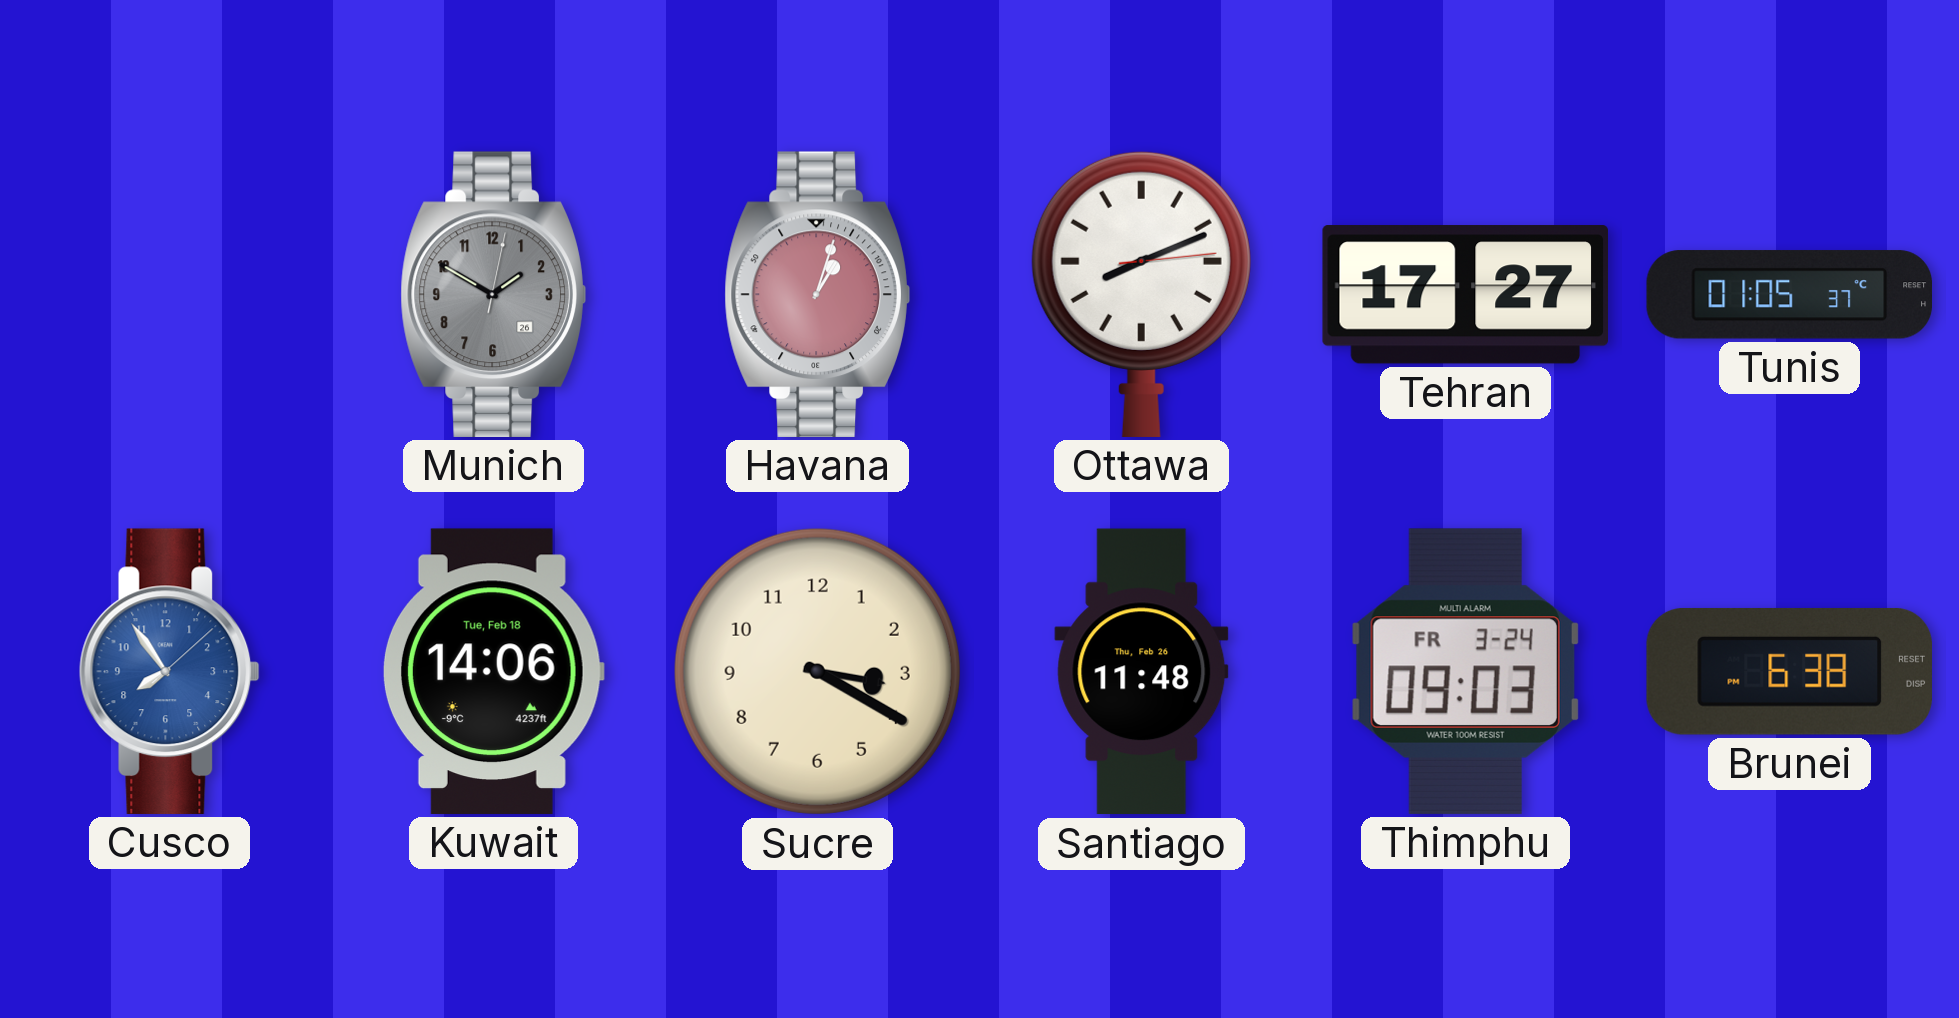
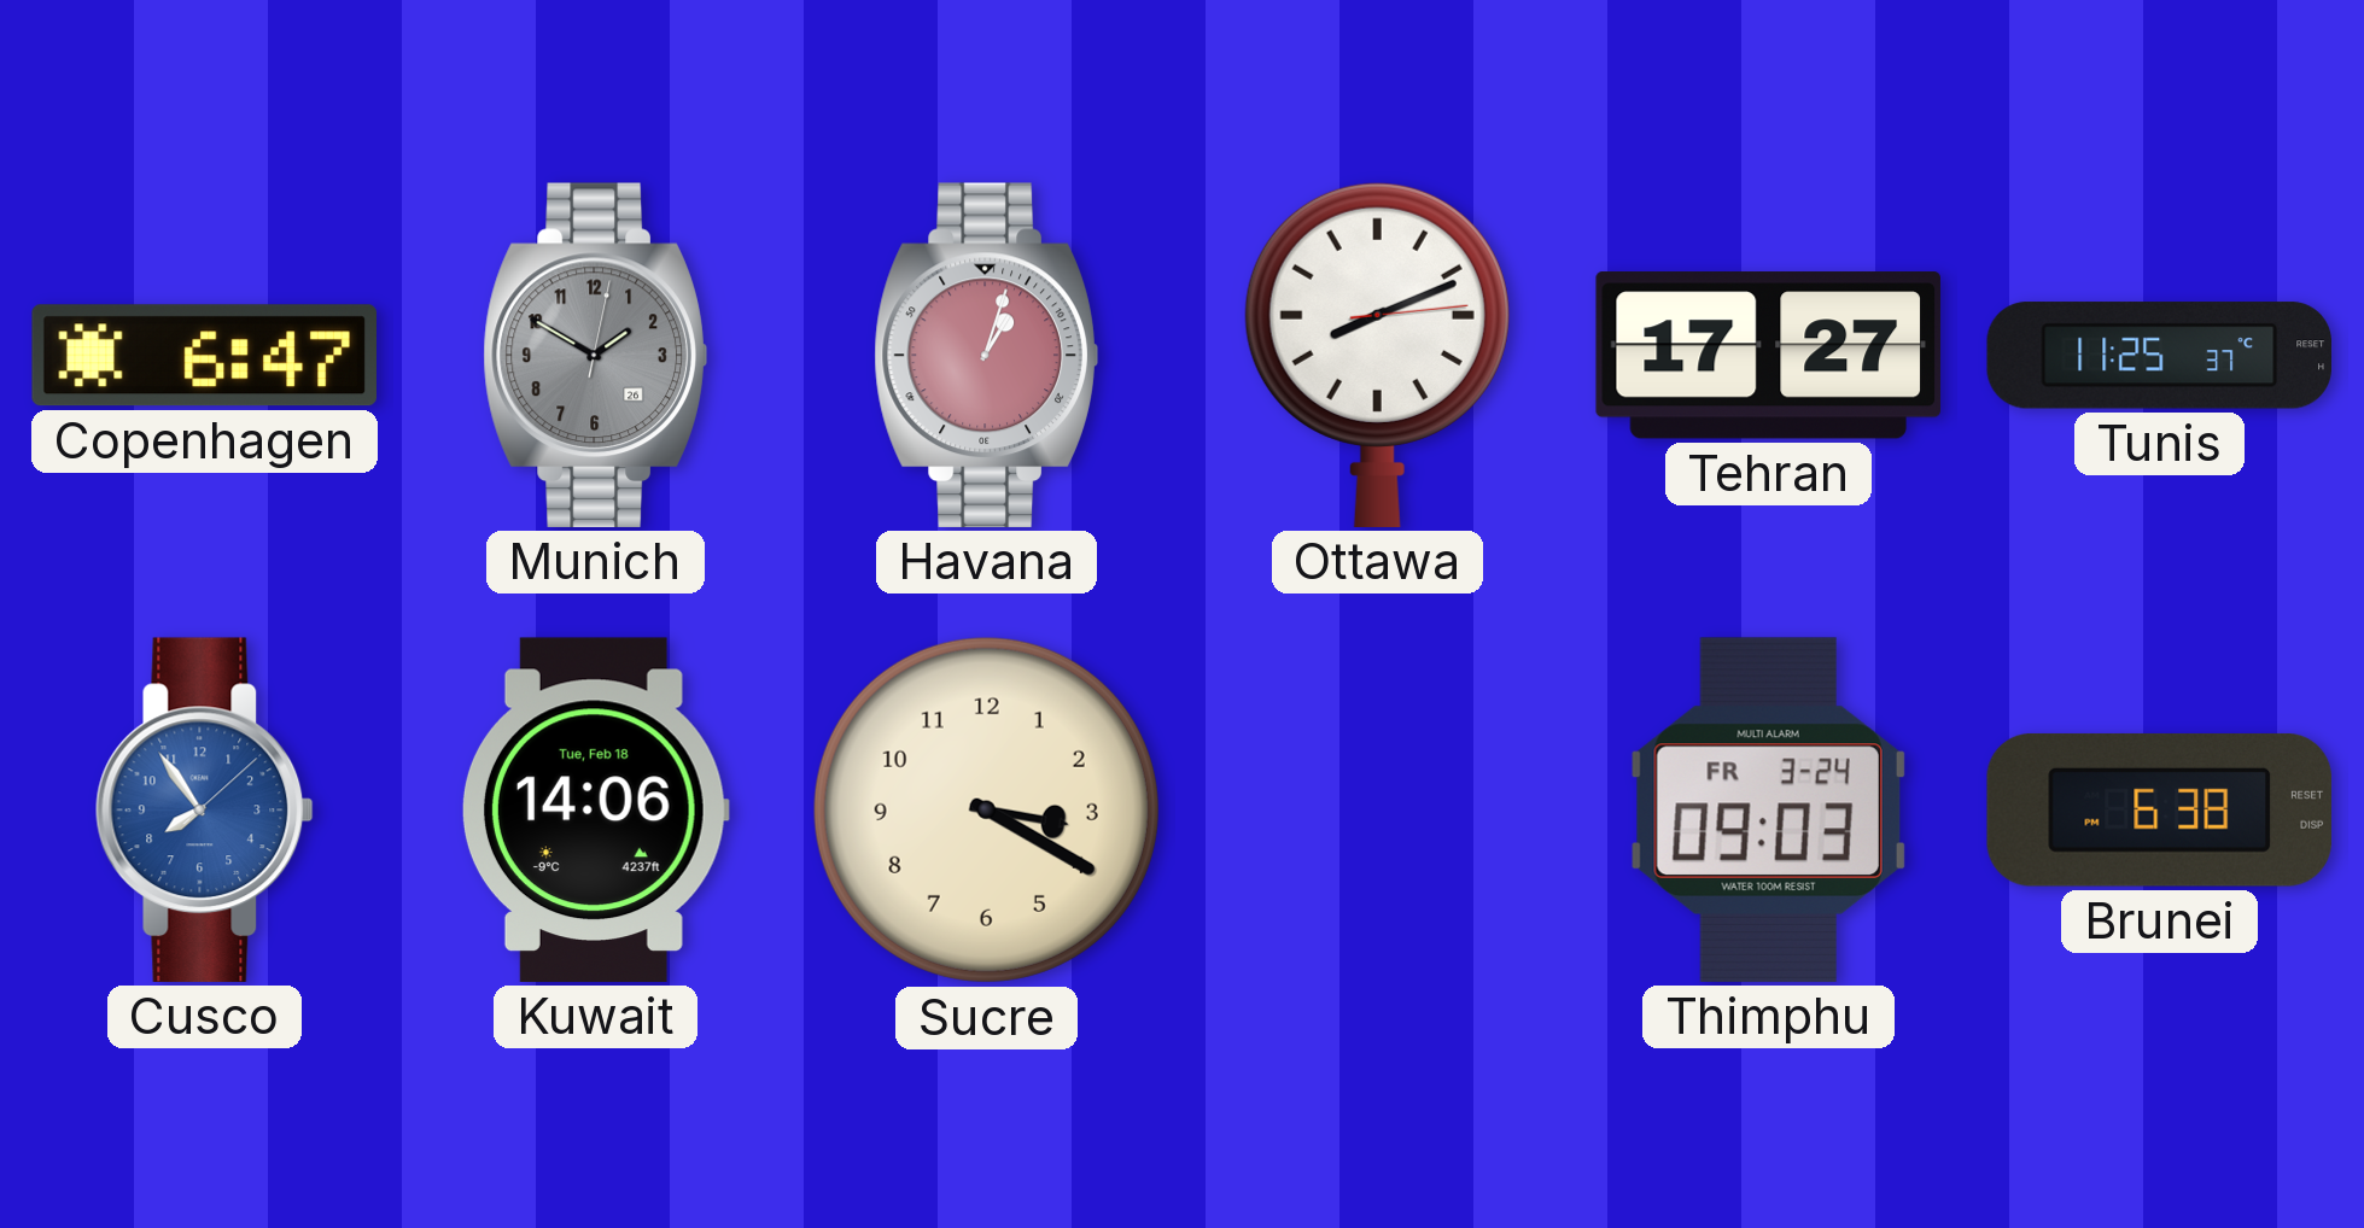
Copenhagen: none -> 6:47 (204, 356)
Tunis: 01:05 -> 11:25 (2159, 356)
Santiago: 11:48 -> none (1142, 672)
